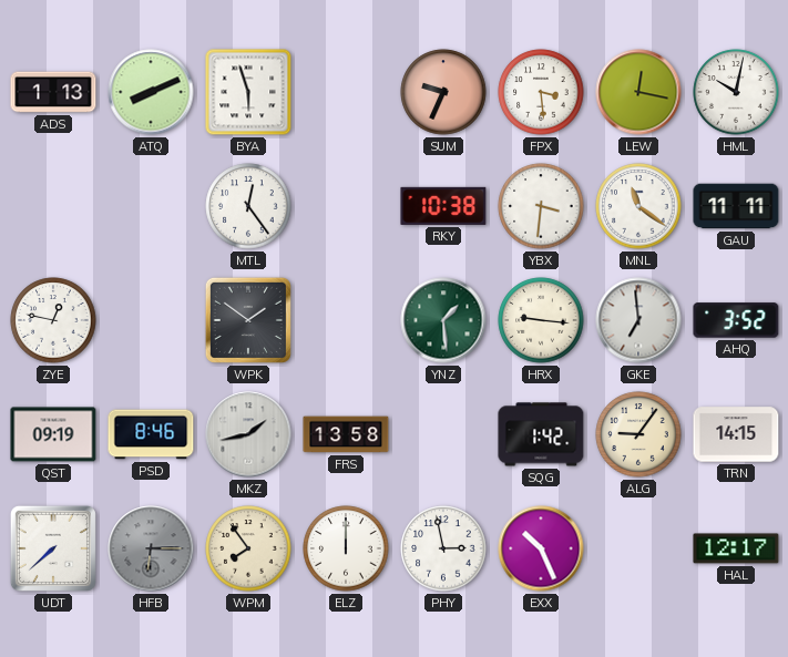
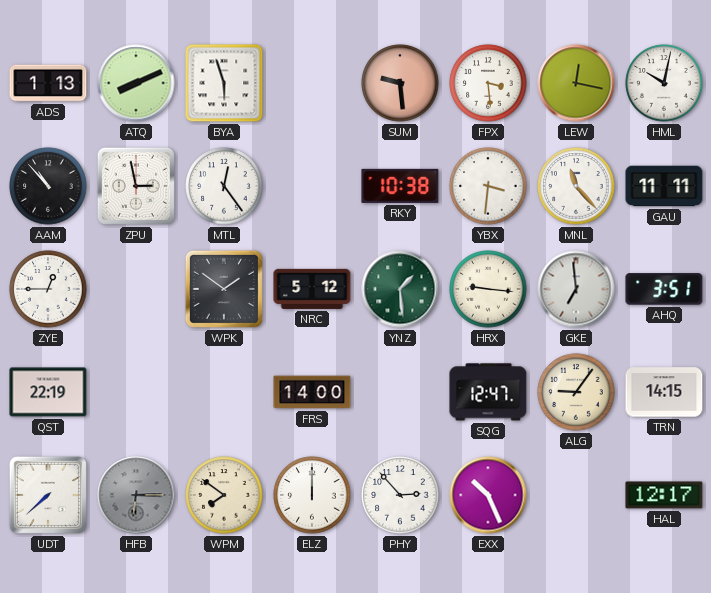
SUM: 9:34 -> 9:29 (400, 83)
AAM: none -> 10:53 (48, 186)
ZPU: none -> 2:58 (136, 186)
MNL: 11:21 -> 11:23 (576, 186)
ZYE: 12:47 -> 12:45 (48, 289)
NRC: none -> 5:12 (312, 289)
AHQ: 3:52 -> 3:51 (664, 289)
QST: 09:19 -> 22:19 (48, 392)
PSD: 8:46 -> none (151, 434)
MKZ: 1:43 -> none (248, 434)
FRS: 13:58 -> 14:00 (312, 392)
SQG: 1:42 -> 12:47 (488, 392)
WPM: 7:54 -> 7:51 (224, 495)
PHY: 2:58 -> 2:53 (400, 495)
